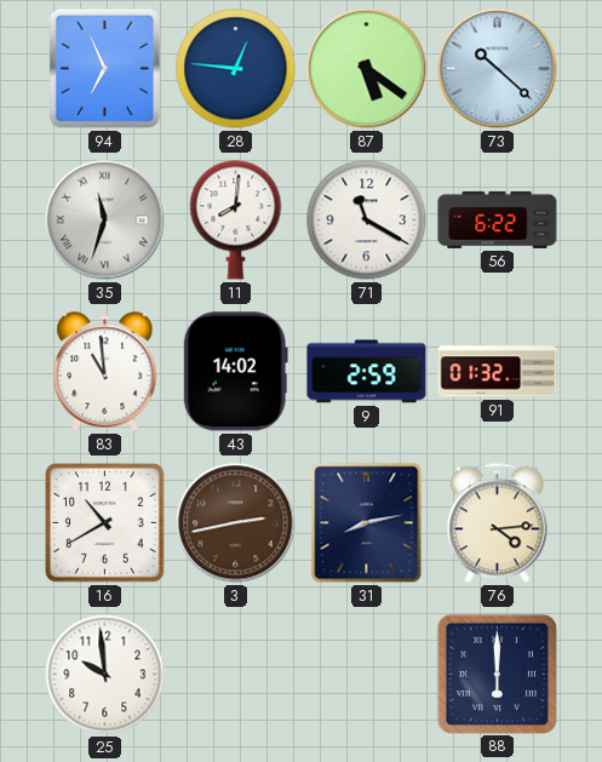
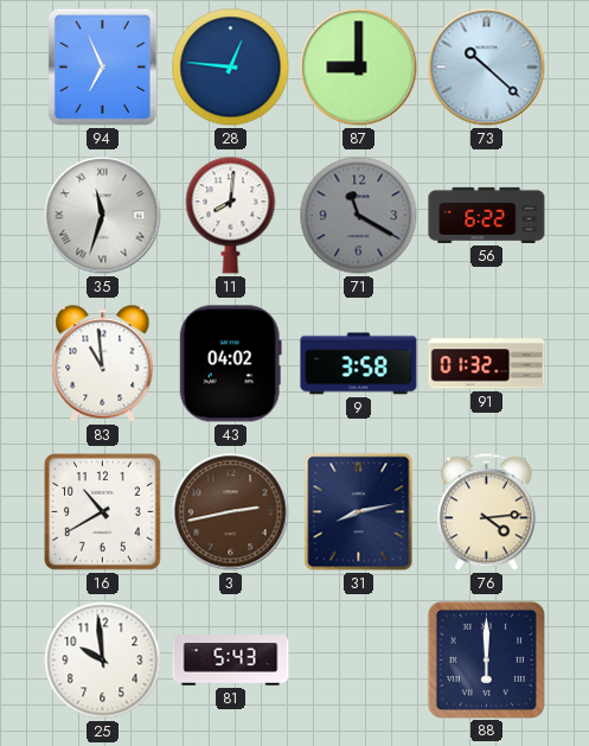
87: 5:21 -> 9:00 (359, 68)
71 dial: white -> grey (359, 216)
43: 14:02 -> 04:02 (230, 364)
9: 2:59 -> 3:58 (359, 364)
81: none -> 5:43 (231, 661)
